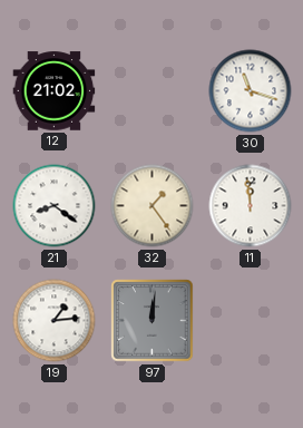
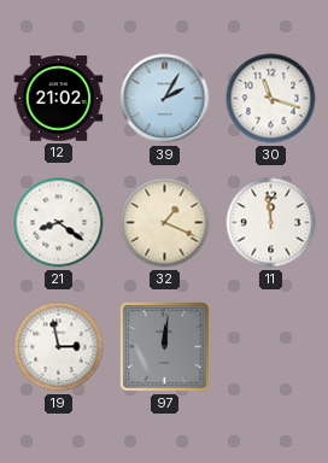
39: none -> 2:05 (165, 99)
32: 1:24 -> 1:19 (165, 223)
19: 1:14 -> 2:58 (59, 347)
